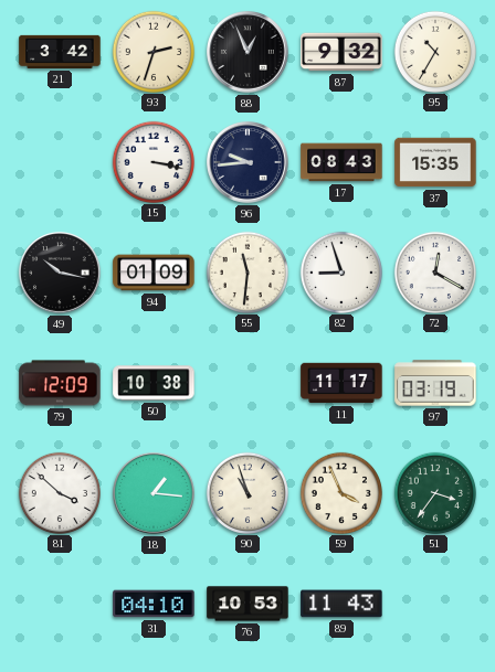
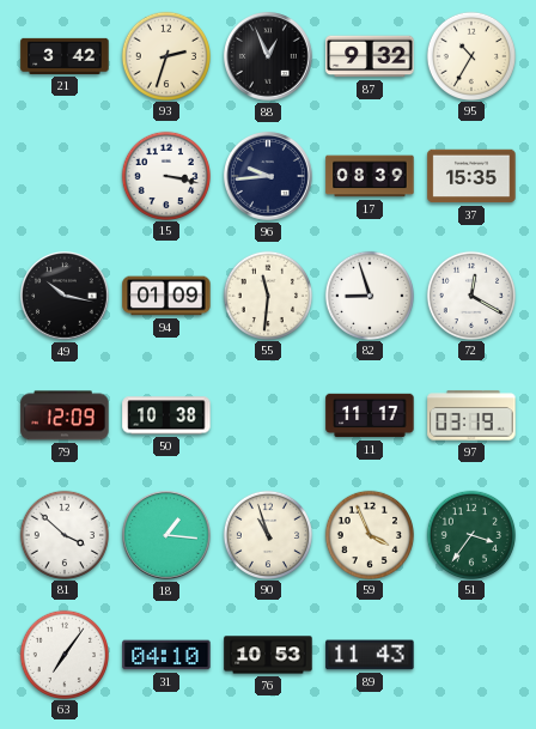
17: 08:43 -> 08:39 (370, 176)
63: none -> 7:06 (63, 654)
